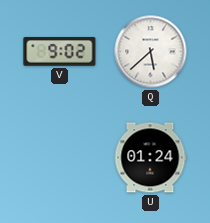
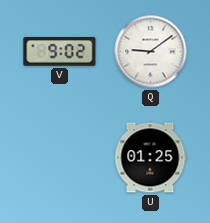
Q: 5:38 -> 9:09 (151, 52)
U: 01:24 -> 01:25 (150, 158)
